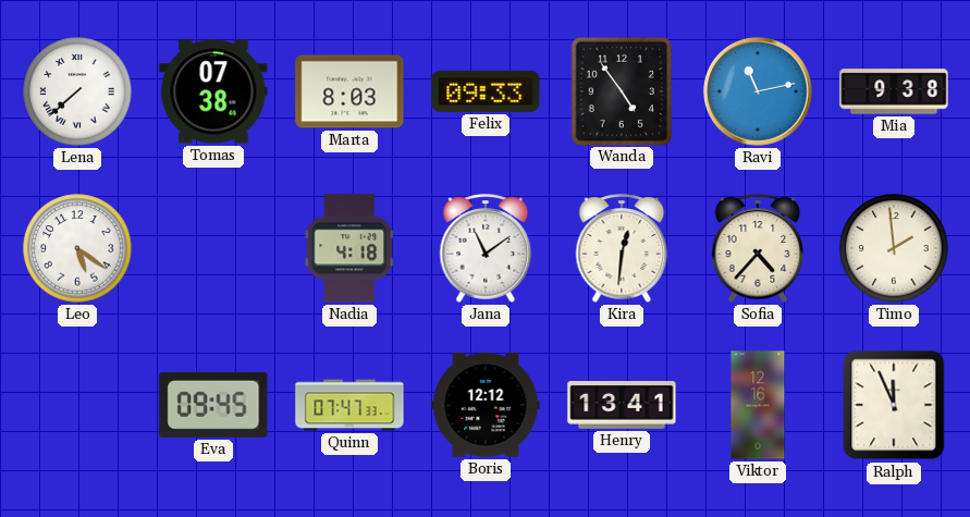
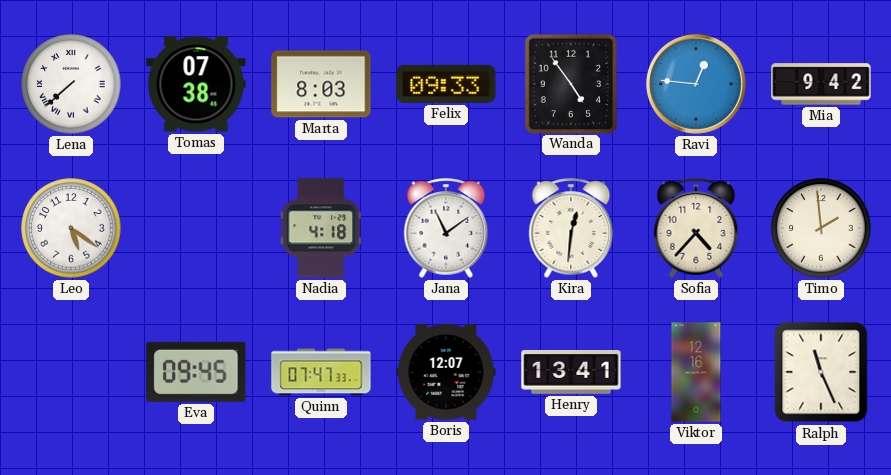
Ravi: 11:13 -> 12:46 (697, 85)
Mia: 9:38 -> 9:42 (821, 84)
Boris: 12:12 -> 12:07 (446, 372)
Ralph: 11:56 -> 11:26 (821, 372)
